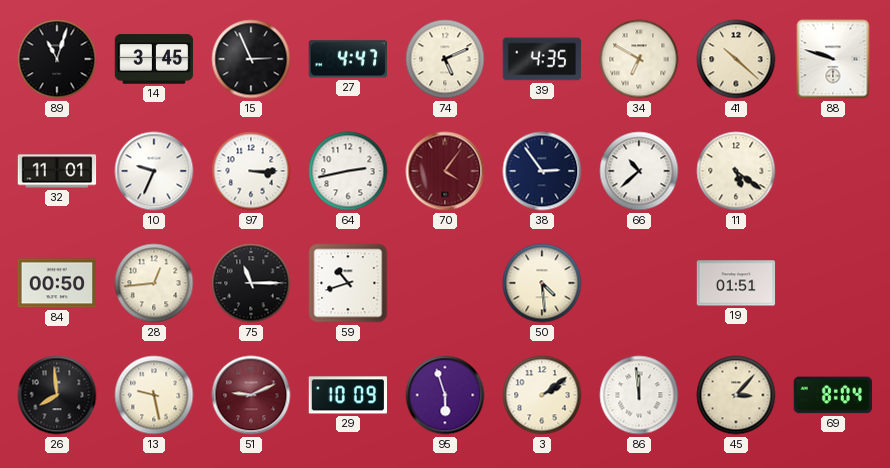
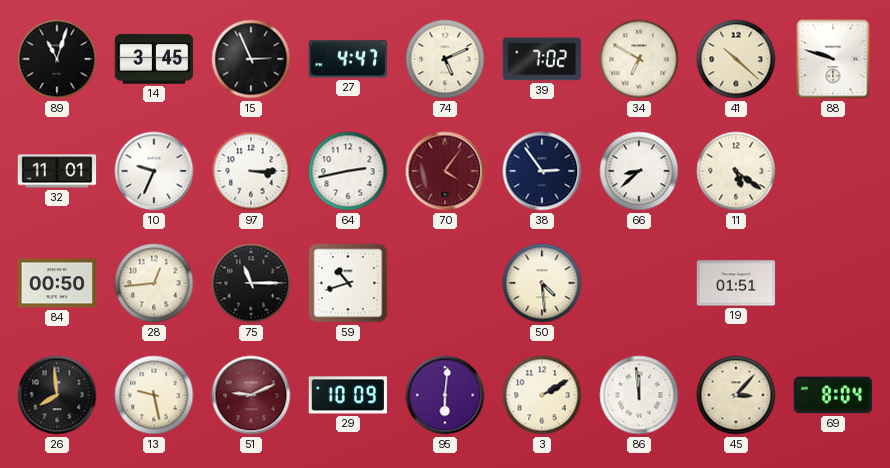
39: 4:35 -> 7:02 (542, 59)
66: 10:38 -> 8:38 (639, 171)
95: 5:57 -> 6:01 (445, 395)
3: 2:09 -> 2:10 (542, 395)
